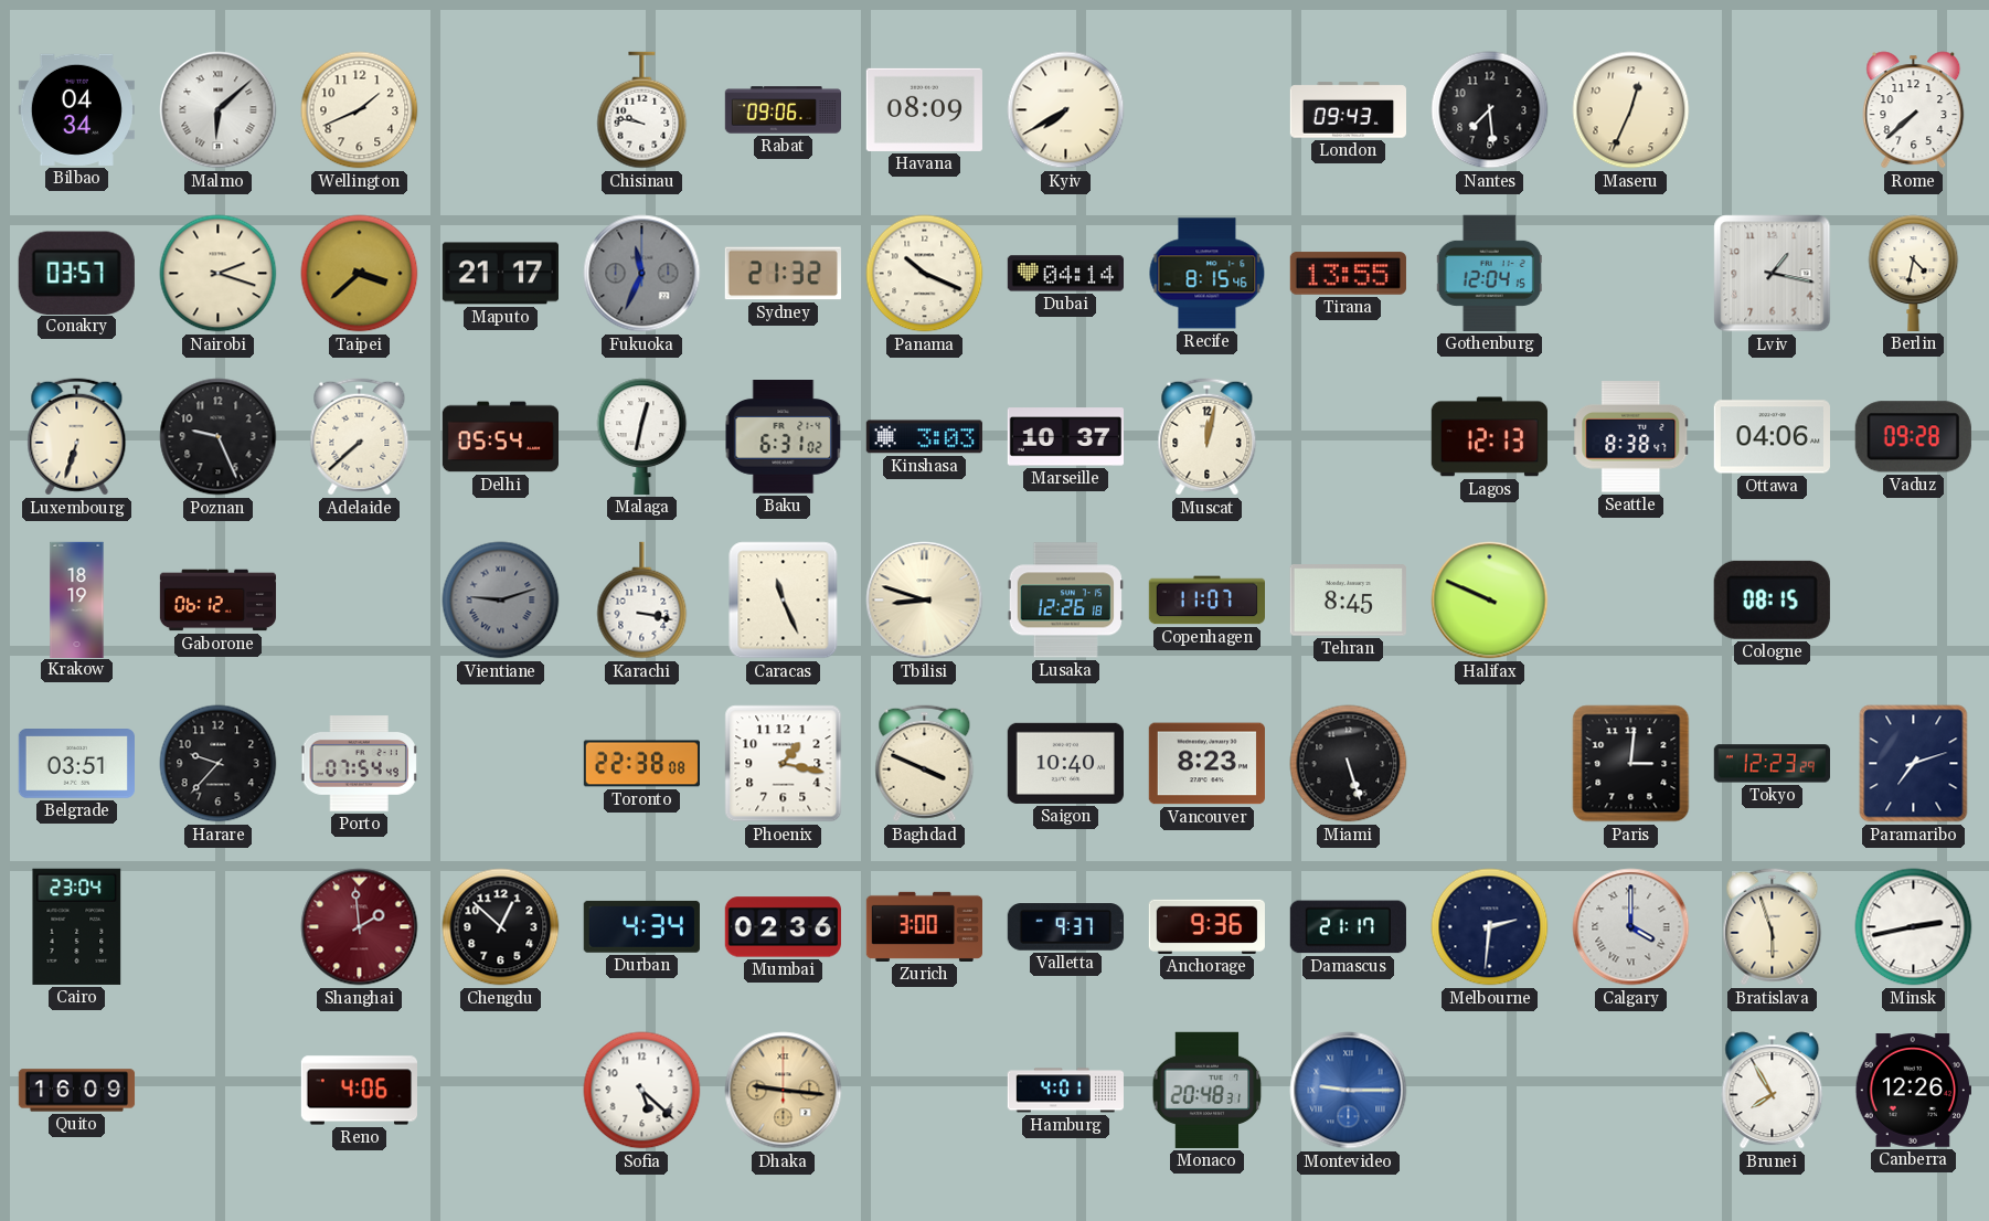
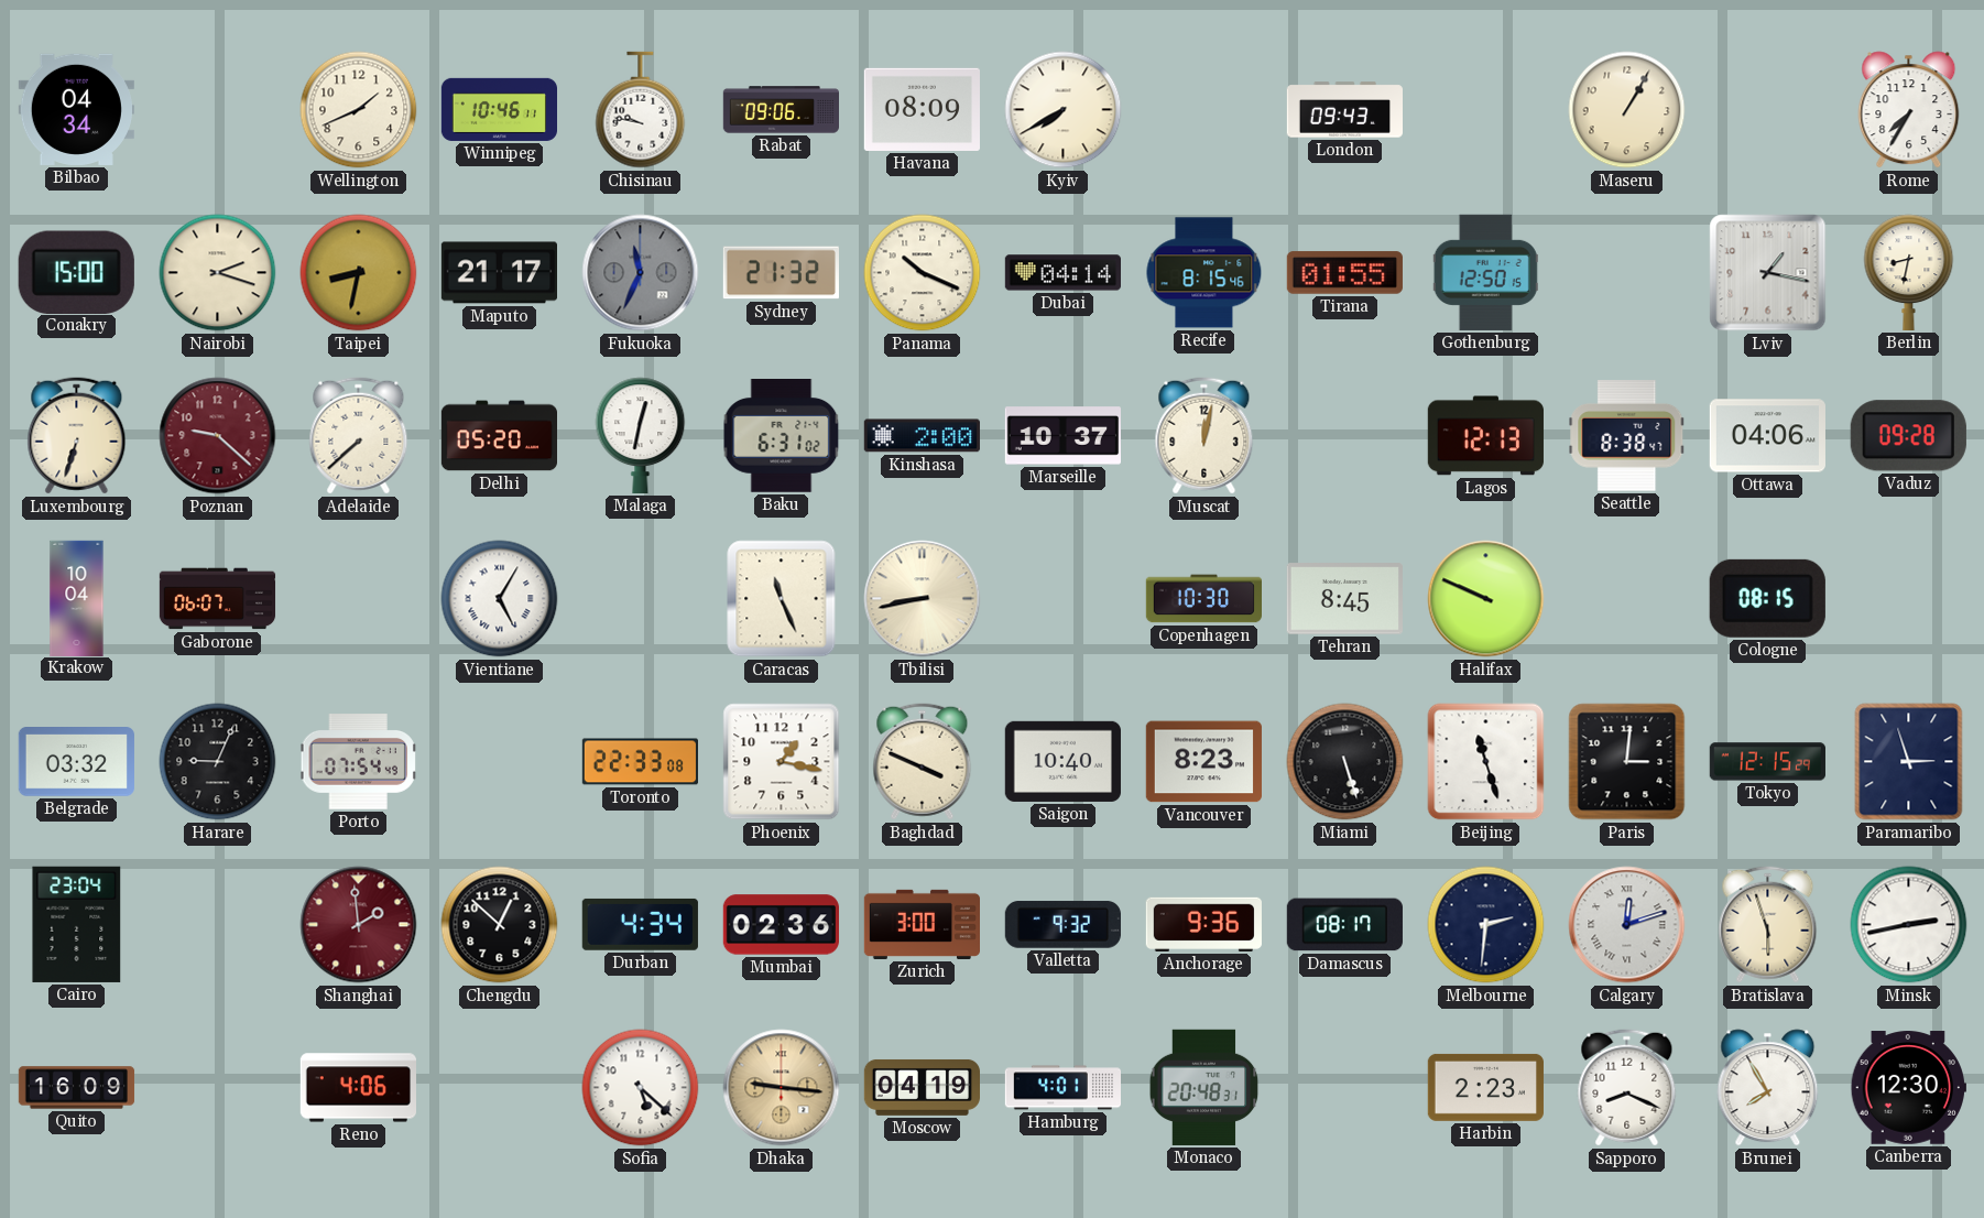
Malmo: 6:08 -> none (219, 110)
Winnipeg: none -> 10:46 (499, 109)
Nantes: 7:29 -> none (1490, 110)
Maseru: 12:34 -> 1:05 (1627, 110)
Rome: 7:38 -> 7:35 (1909, 110)
Conakry: 03:57 -> 15:00 (76, 272)
Taipei: 3:38 -> 8:32 (359, 273)
Tirana: 13:55 -> 01:55 (1344, 273)
Gothenburg: 12:04 -> 12:50 (1485, 272)
Berlin: 4:32 -> 8:32 (1909, 272)
Poznan: 9:26 -> 9:22 (218, 436)
Poznan dial: black -> burgundy (218, 436)
Delhi: 05:54 -> 05:20 (499, 436)
Kinshasa: 3:03 -> 2:00 (922, 436)
Krakow: 18:19 -> 10:04 (77, 598)
Gaborone: 06:12 -> 06:07 (218, 599)
Vientiane: 9:12 -> 5:05 (500, 599)
Vientiane dial: grey -> white (500, 599)
Karachi: 3:17 -> none (642, 601)
Tbilisi: 8:48 -> 8:43 (923, 599)
Lusaka: 12:26 -> none (1065, 601)
Copenhagen: 11:07 -> 10:30 (1203, 599)
Belgrade: 03:51 -> 03:32 (76, 762)
Harare: 9:37 -> 9:04 (218, 762)
Toronto: 22:38 -> 22:33 (640, 762)
Beijing: none -> 11:27 (1486, 762)
Tokyo: 12:23 -> 12:15 (1767, 762)
Paramaribo: 7:12 -> 2:57 (1909, 762)
Valletta: 9:37 -> 9:32 (1062, 925)
Damascus: 21:17 -> 08:17 (1344, 925)
Calgary: 4:00 -> 12:12 (1627, 925)
Moscow: none -> 04:19 (922, 1087)
Montevideo: 9:15 -> none (1349, 1091)
Harbin: none -> 2:23 (1485, 1087)
Sapporo: none -> 8:19 (1627, 1088)
Canberra: 12:26 -> 12:30 (1908, 1088)
